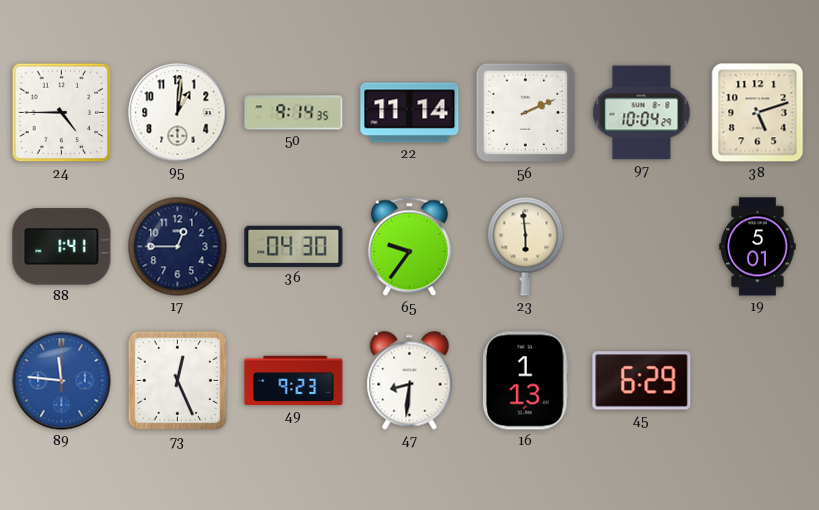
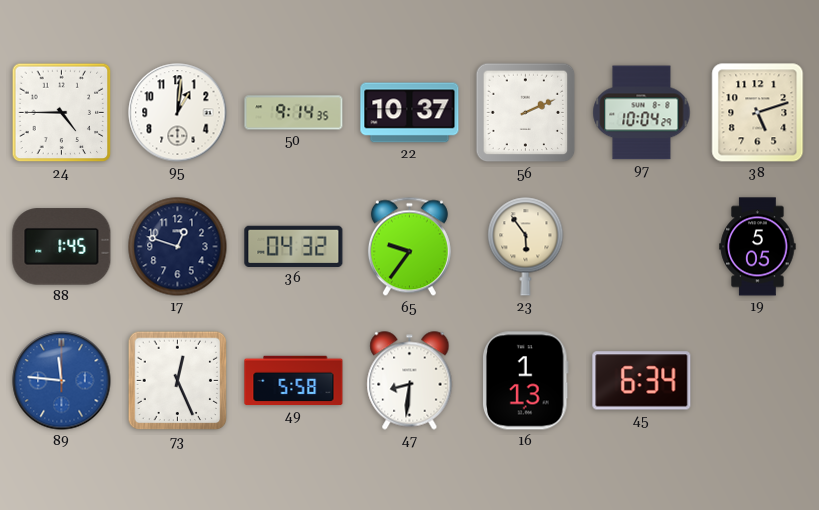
22: 11:14 -> 10:37 (410, 113)
88: 1:41 -> 1:45 (62, 247)
17: 12:45 -> 12:48 (178, 247)
36: 04:30 -> 04:32 (294, 246)
23: 5:59 -> 5:54 (526, 247)
19: 5:01 -> 5:05 (758, 247)
49: 9:23 -> 5:58 (294, 381)
45: 6:29 -> 6:34 (642, 381)
